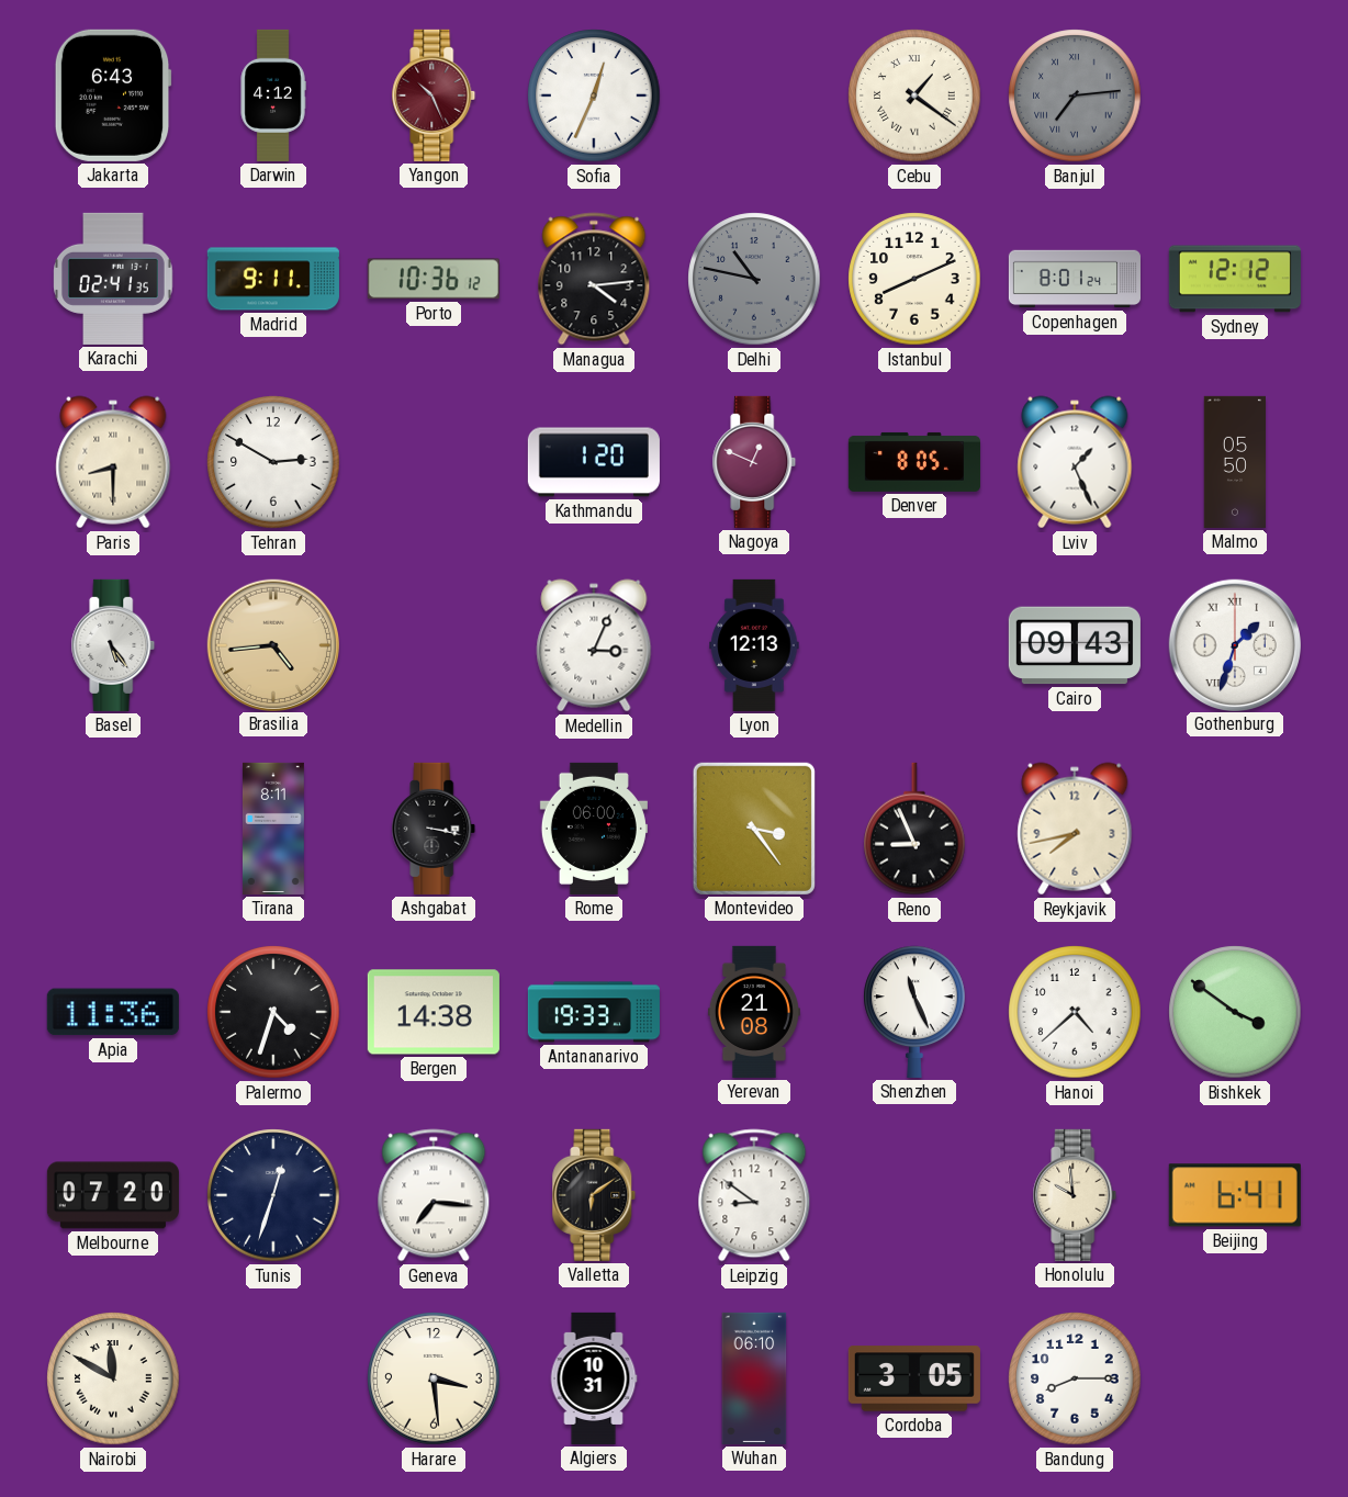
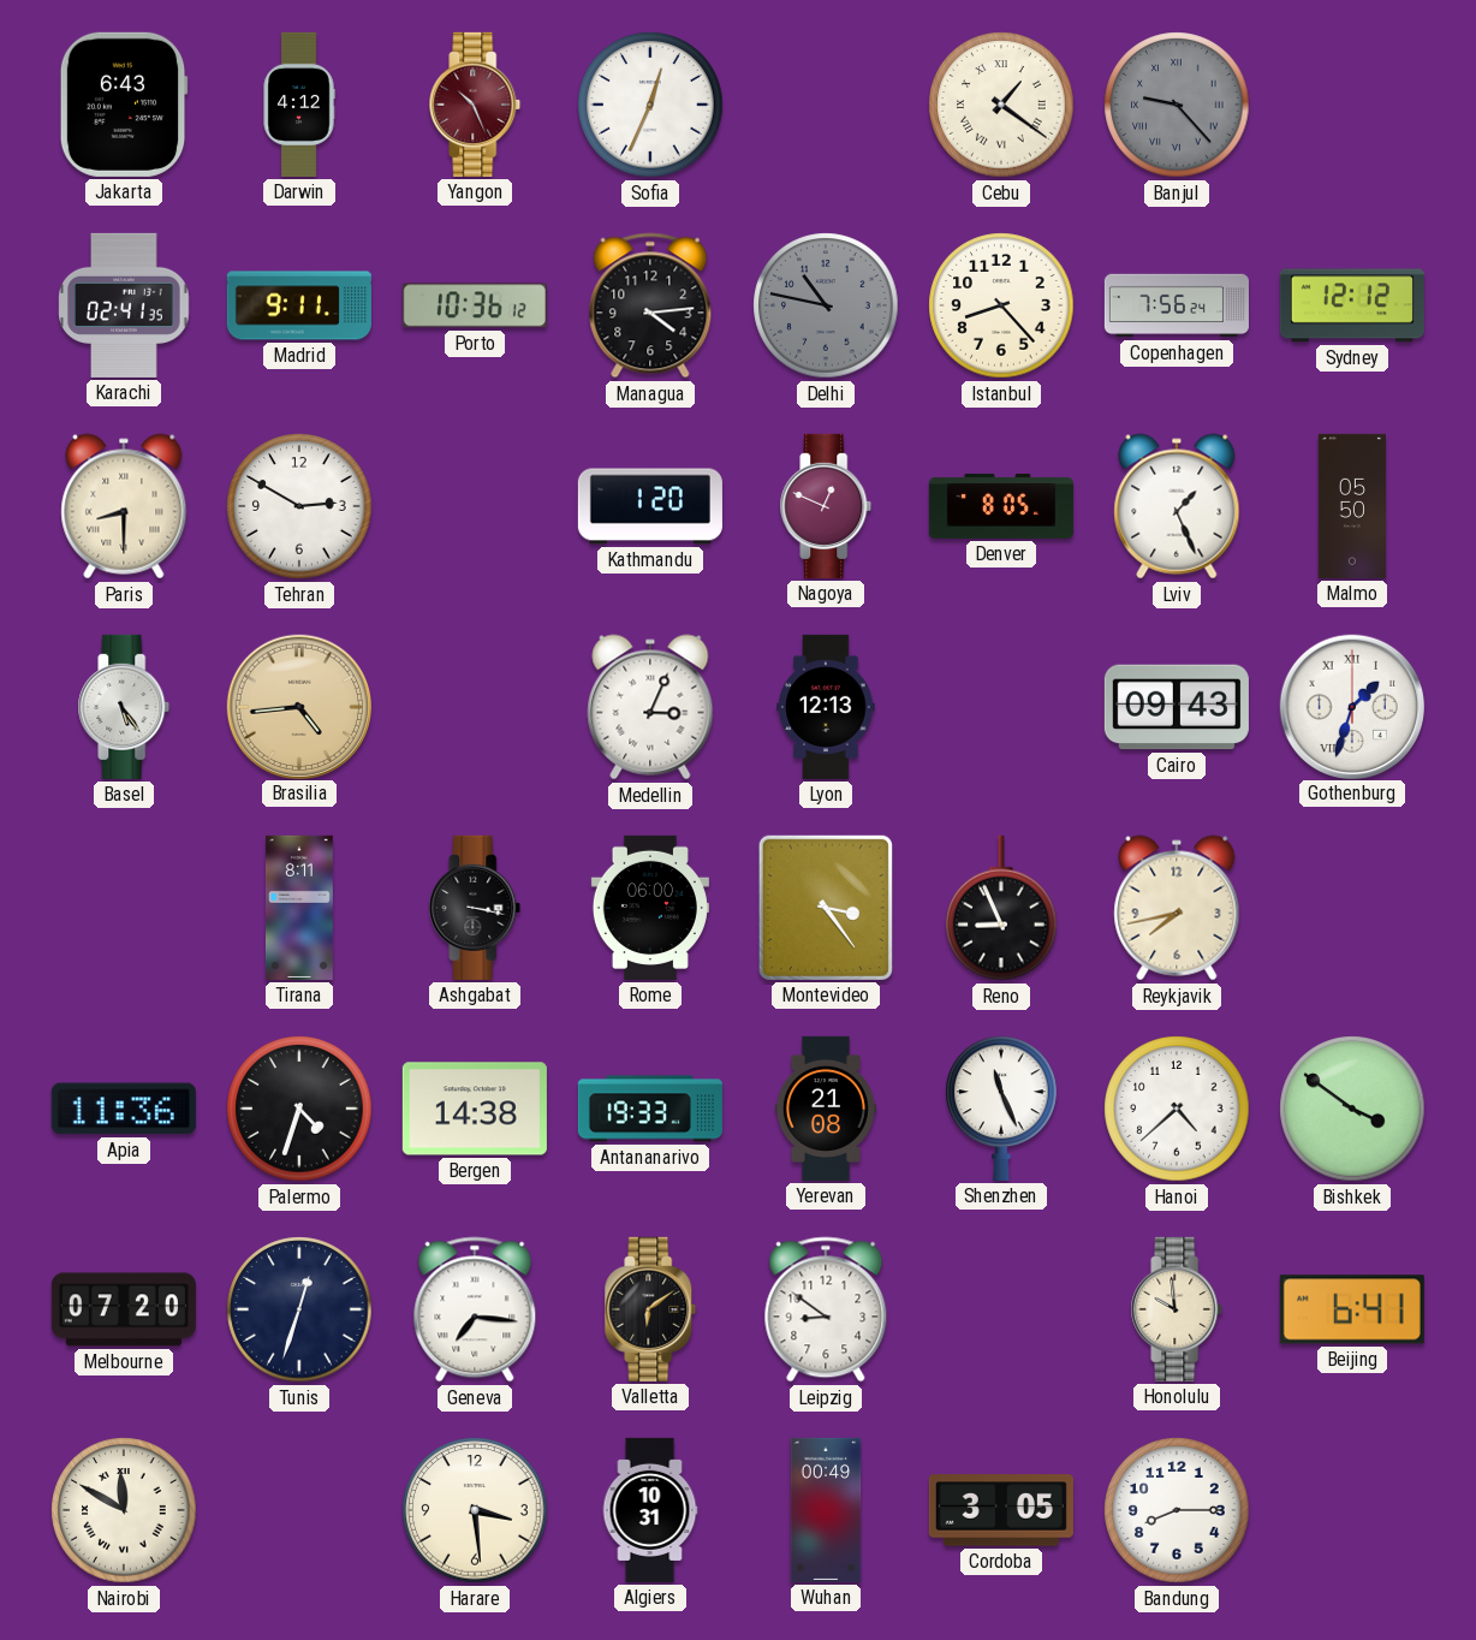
Banjul: 7:14 -> 9:23 (1177, 105)
Istanbul: 8:11 -> 8:23 (1001, 305)
Copenhagen: 8:01 -> 7:56 (1177, 305)
Wuhan: 06:10 -> 00:49 (826, 1510)
